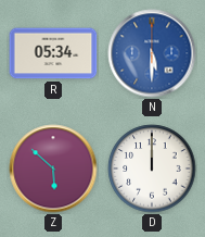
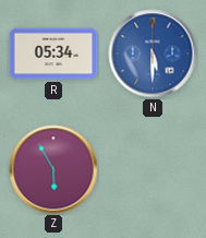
Z: 5:52 -> 5:55 (53, 169)
D: 12:00 -> none (152, 169)
